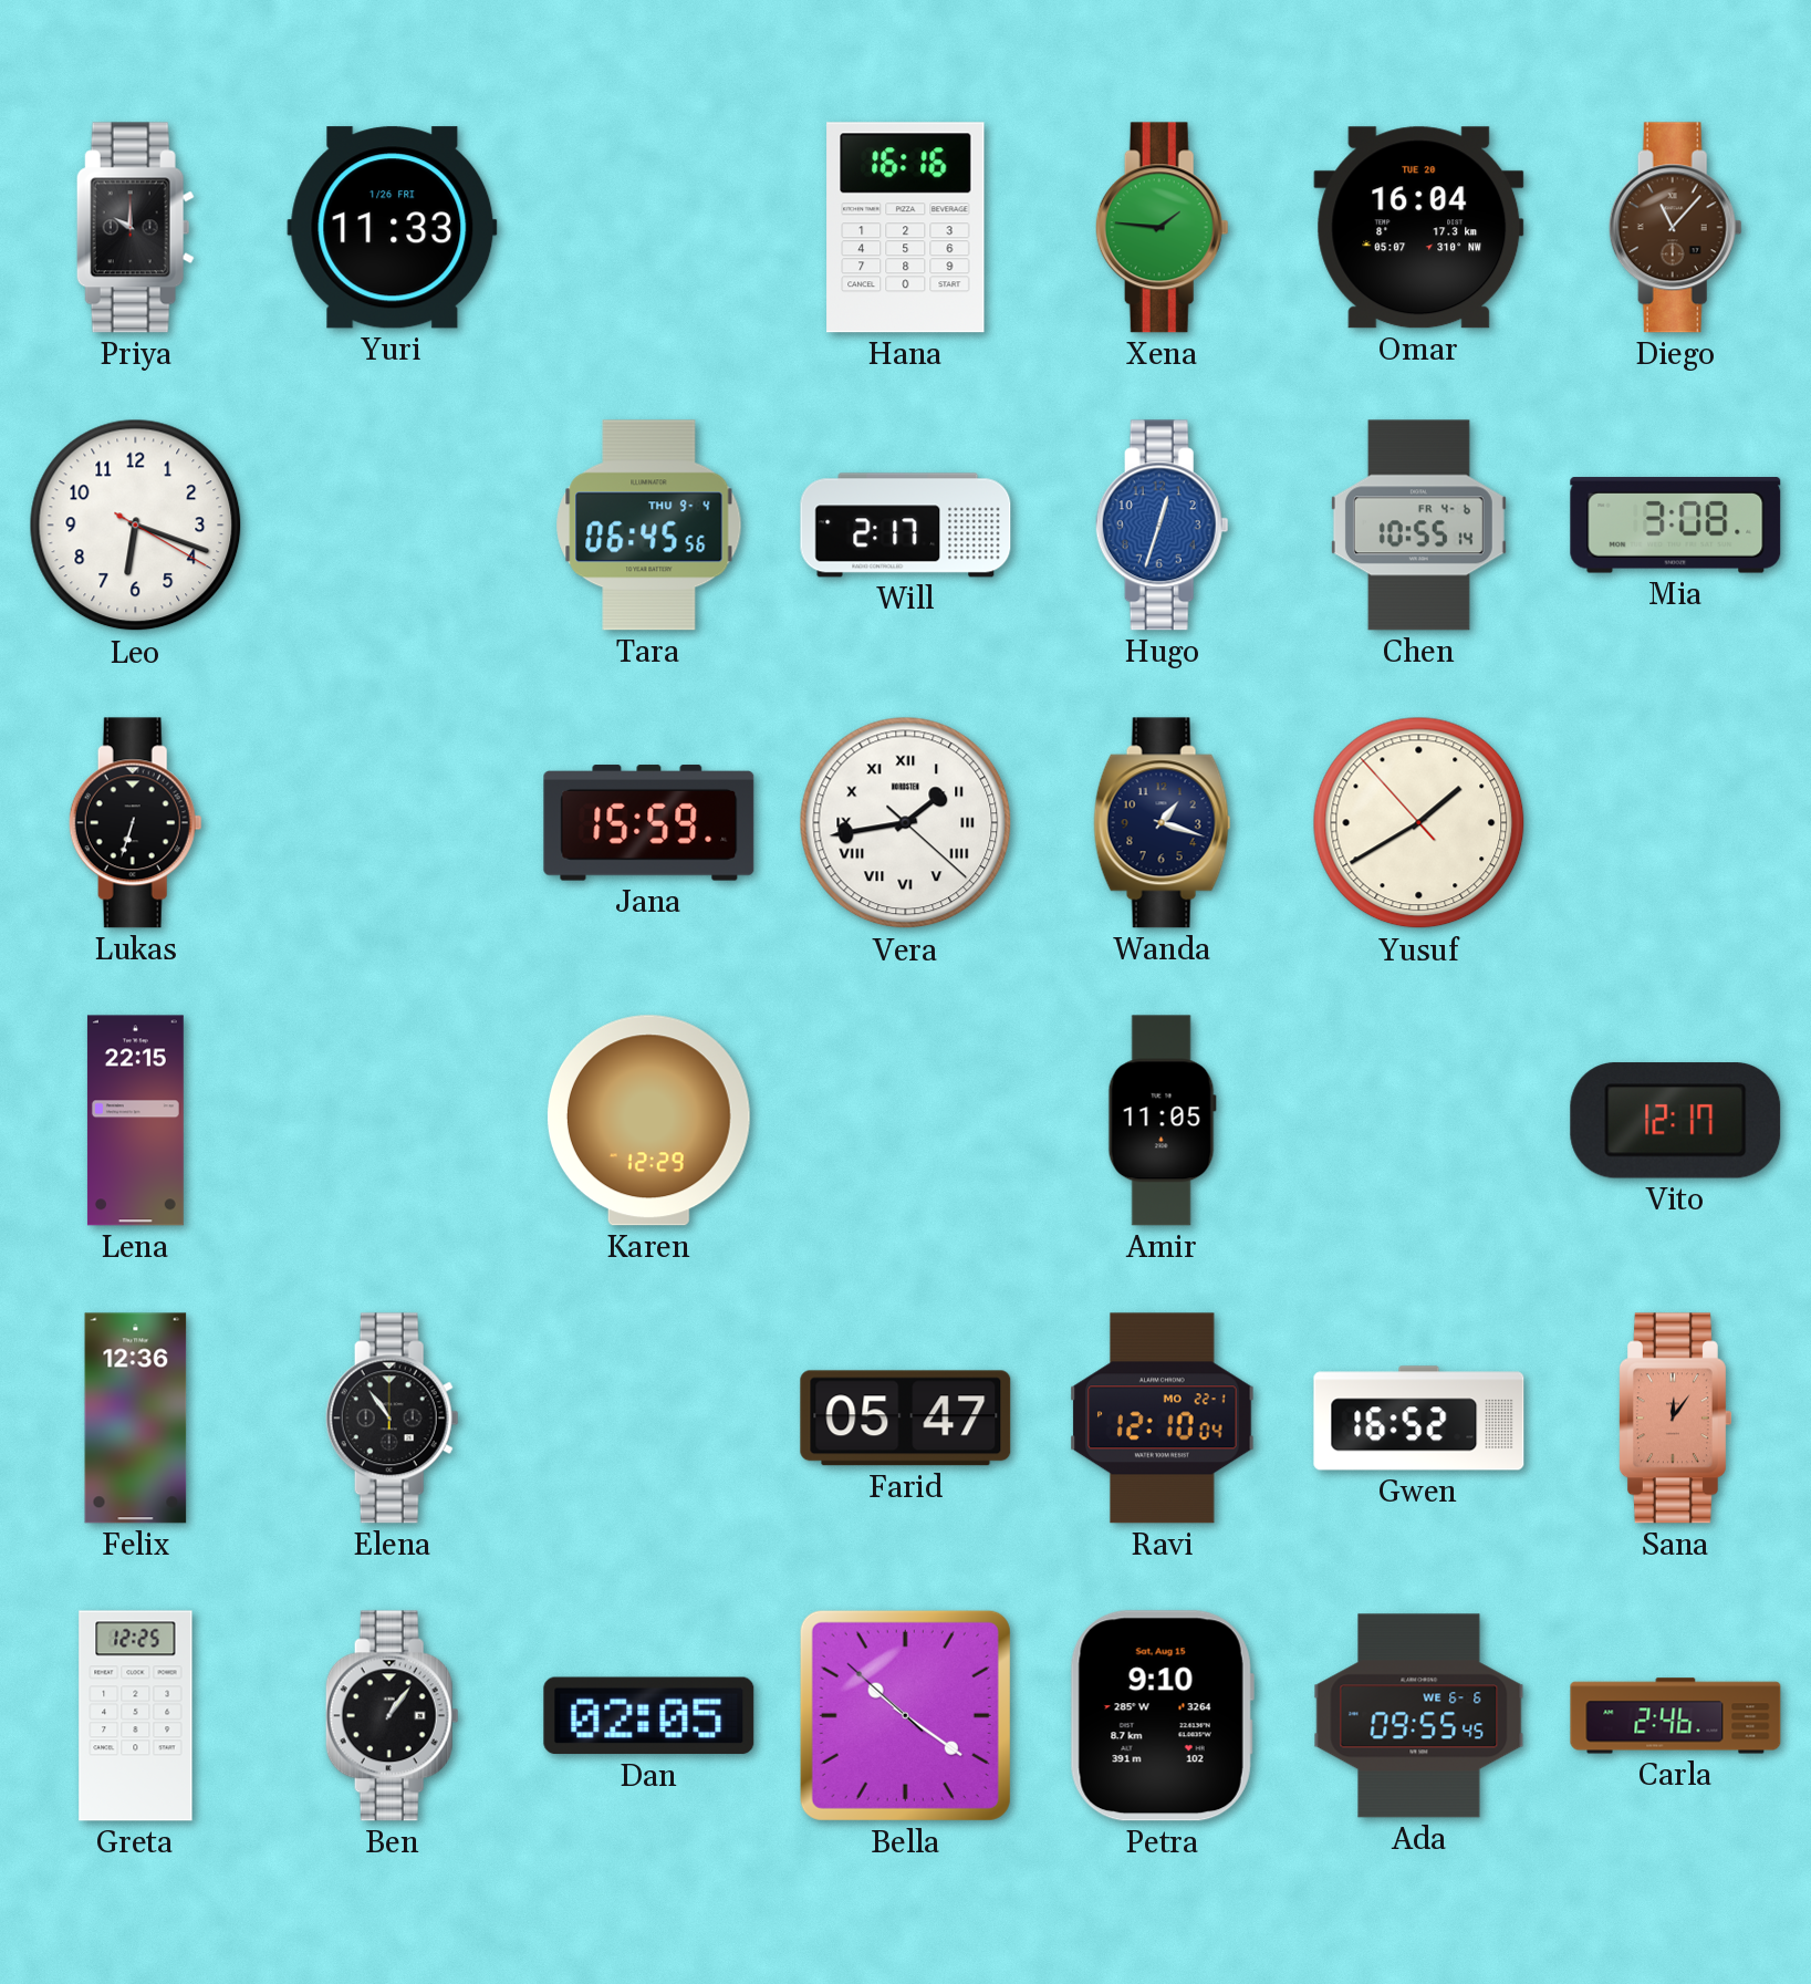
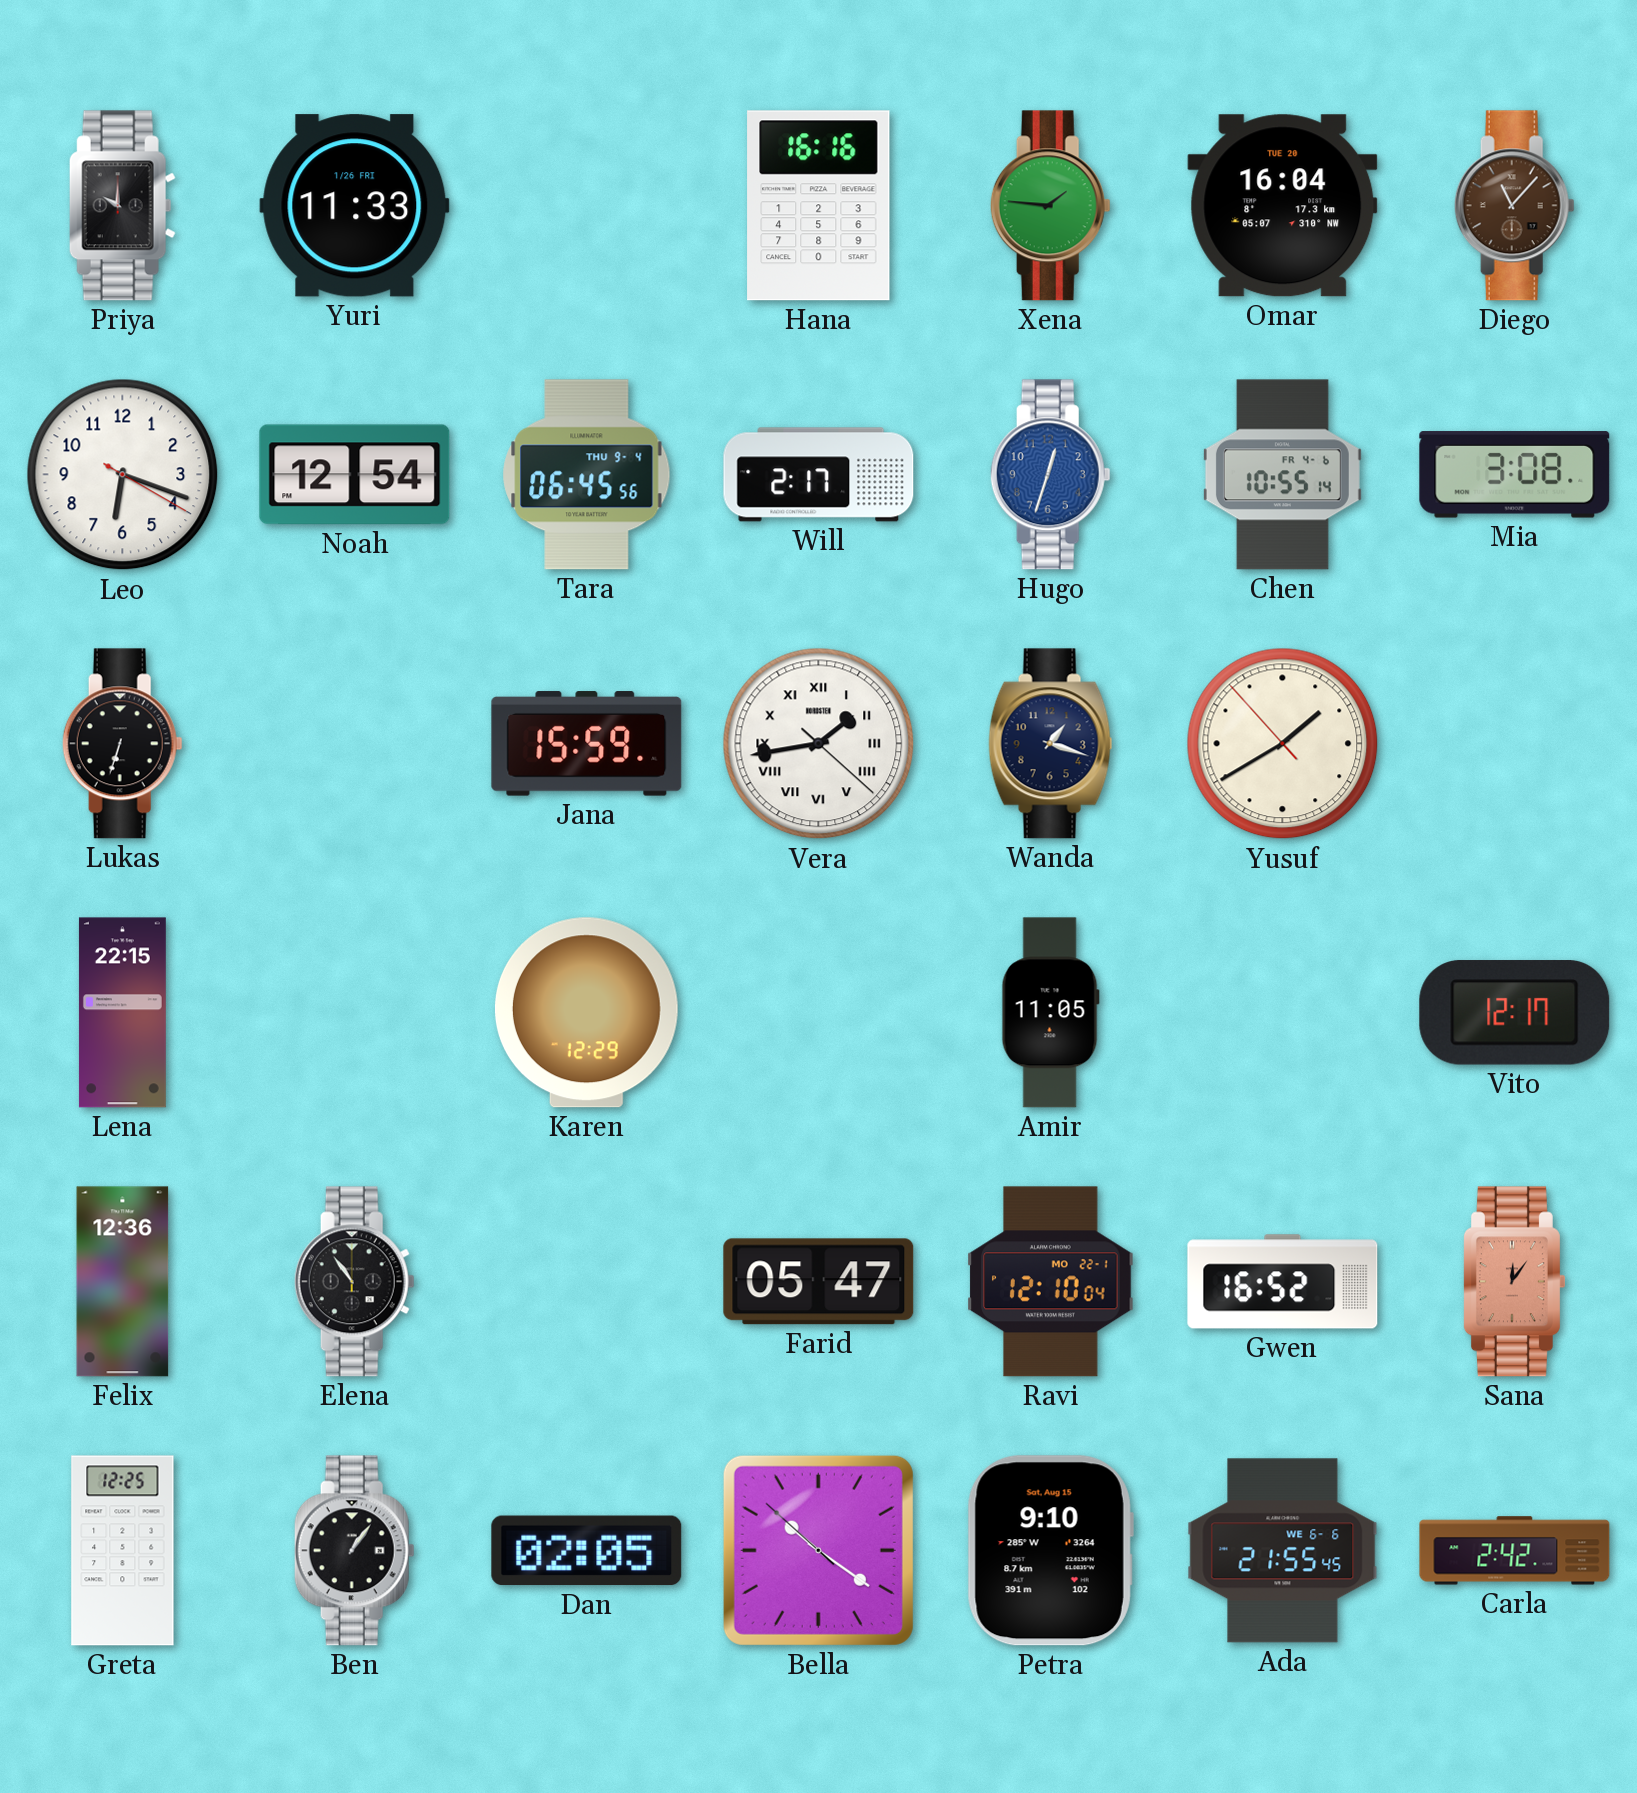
Noah: none -> 12:54 (355, 475)
Ada: 09:55 -> 21:55 (1283, 1551)
Carla: 2:46 -> 2:42 (1515, 1551)
